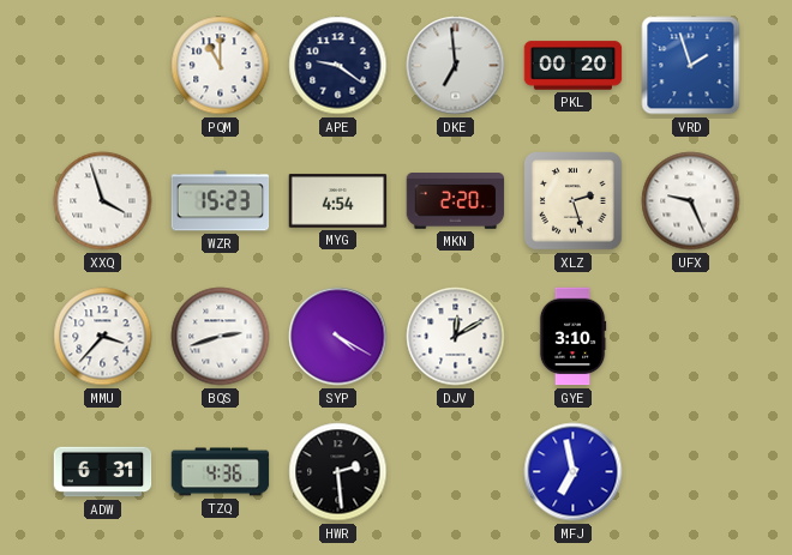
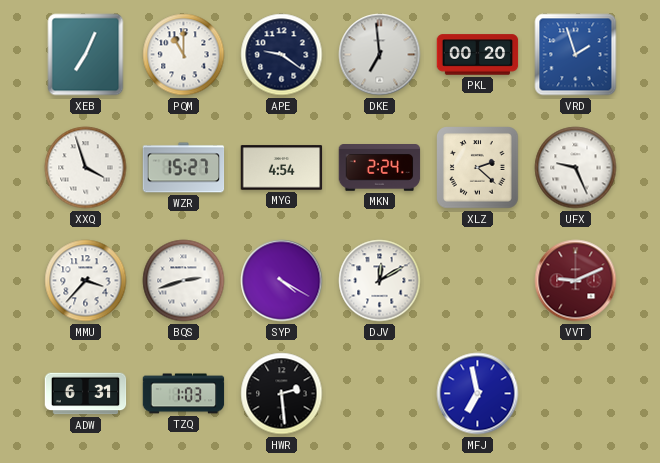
XEB: none -> 7:04 (86, 55)
WZR: 15:23 -> 15:27 (184, 168)
MKN: 2:20 -> 2:24 (380, 168)
XLZ: 2:27 -> 2:22 (478, 168)
GYE: 3:10 -> none (572, 337)
VVT: none -> 9:11 (576, 281)
TZQ: 4:36 -> 1:03 (184, 394)
